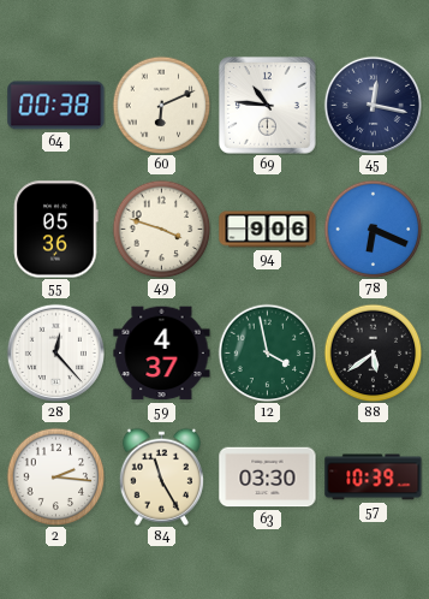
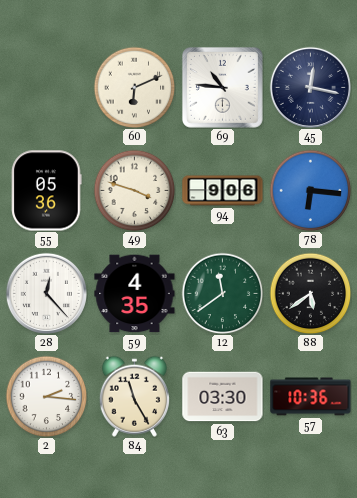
64: 00:38 -> none (56, 106)
78: 6:19 -> 6:16 (310, 190)
59: 4:37 -> 4:35 (135, 294)
12: 3:58 -> 11:39 (222, 293)
57: 10:39 -> 10:36 (311, 397)
